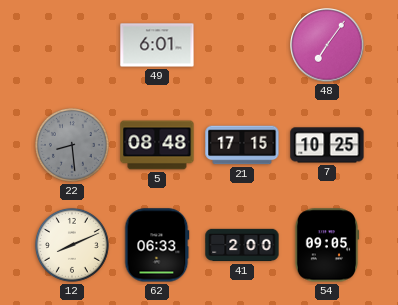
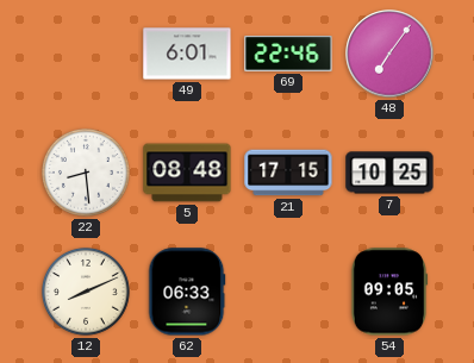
69: none -> 22:46 (288, 54)
22 dial: grey -> white (86, 173)
41: 2:00 -> none (242, 245)
